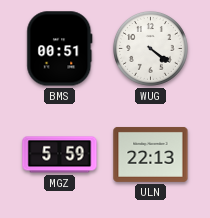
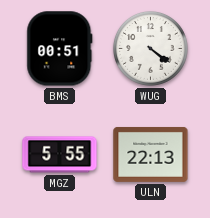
MGZ: 5:59 -> 5:55 (60, 155)
